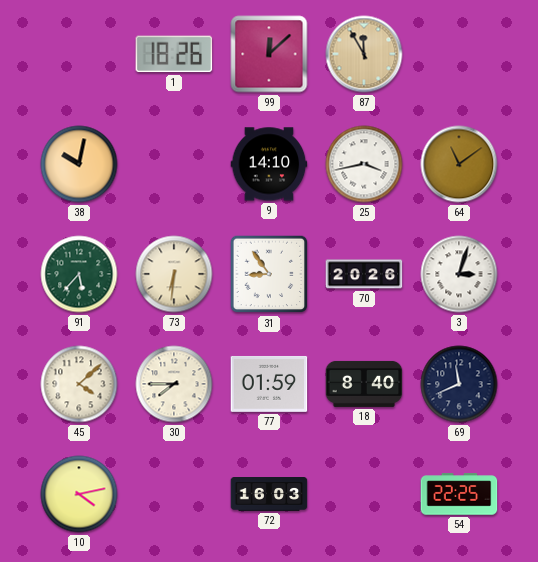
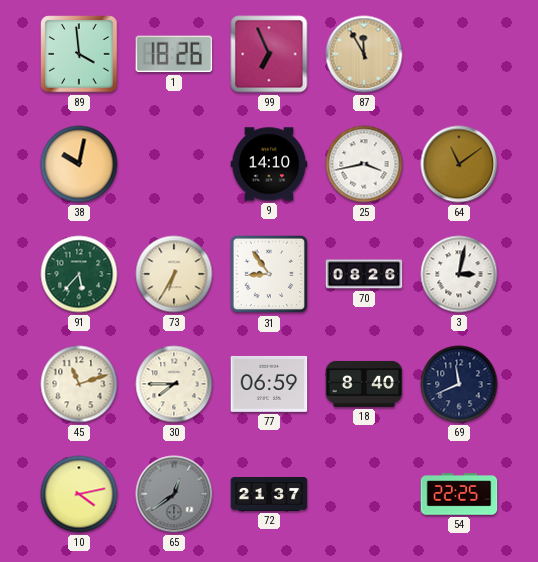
89: none -> 3:59 (79, 54)
99: 12:08 -> 6:56 (269, 54)
73: 6:31 -> 6:35 (174, 274)
70: 20:26 -> 08:26 (364, 274)
3: 3:03 -> 3:02 (459, 274)
45: 4:08 -> 11:12 (79, 384)
77: 01:59 -> 06:59 (269, 384)
65: none -> 12:39 (174, 494)
72: 16:03 -> 21:37 (269, 495)
